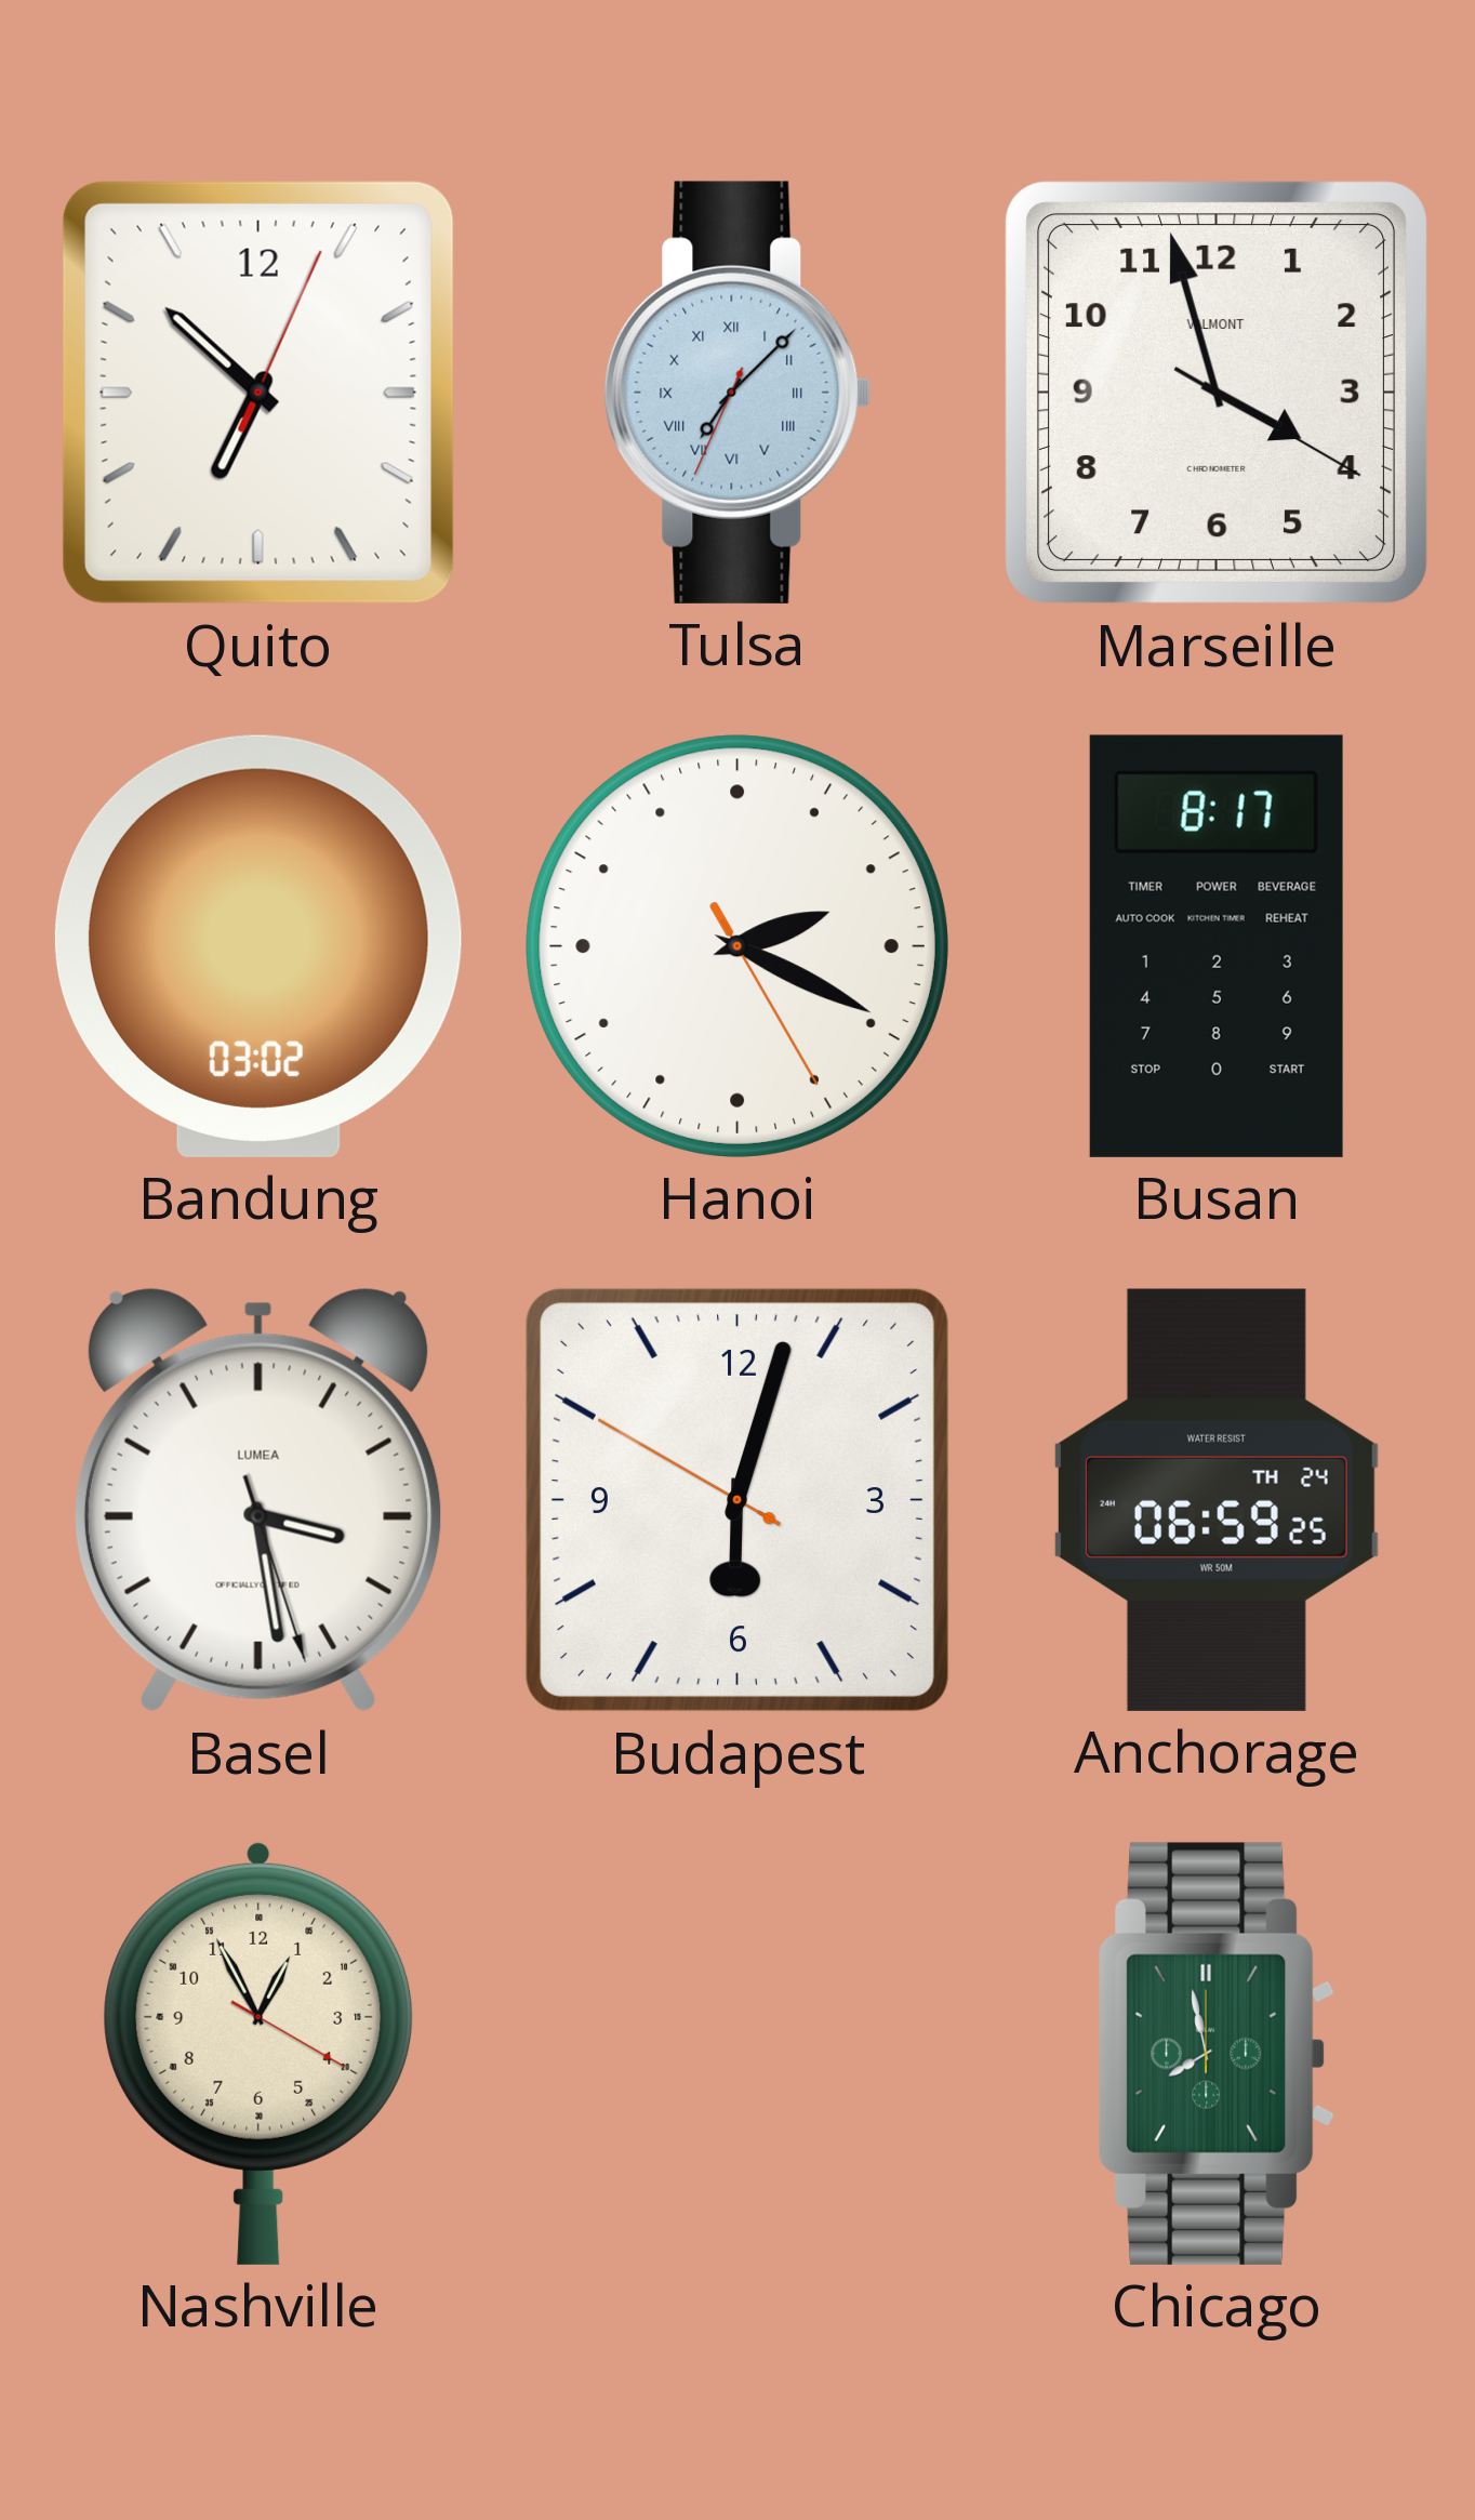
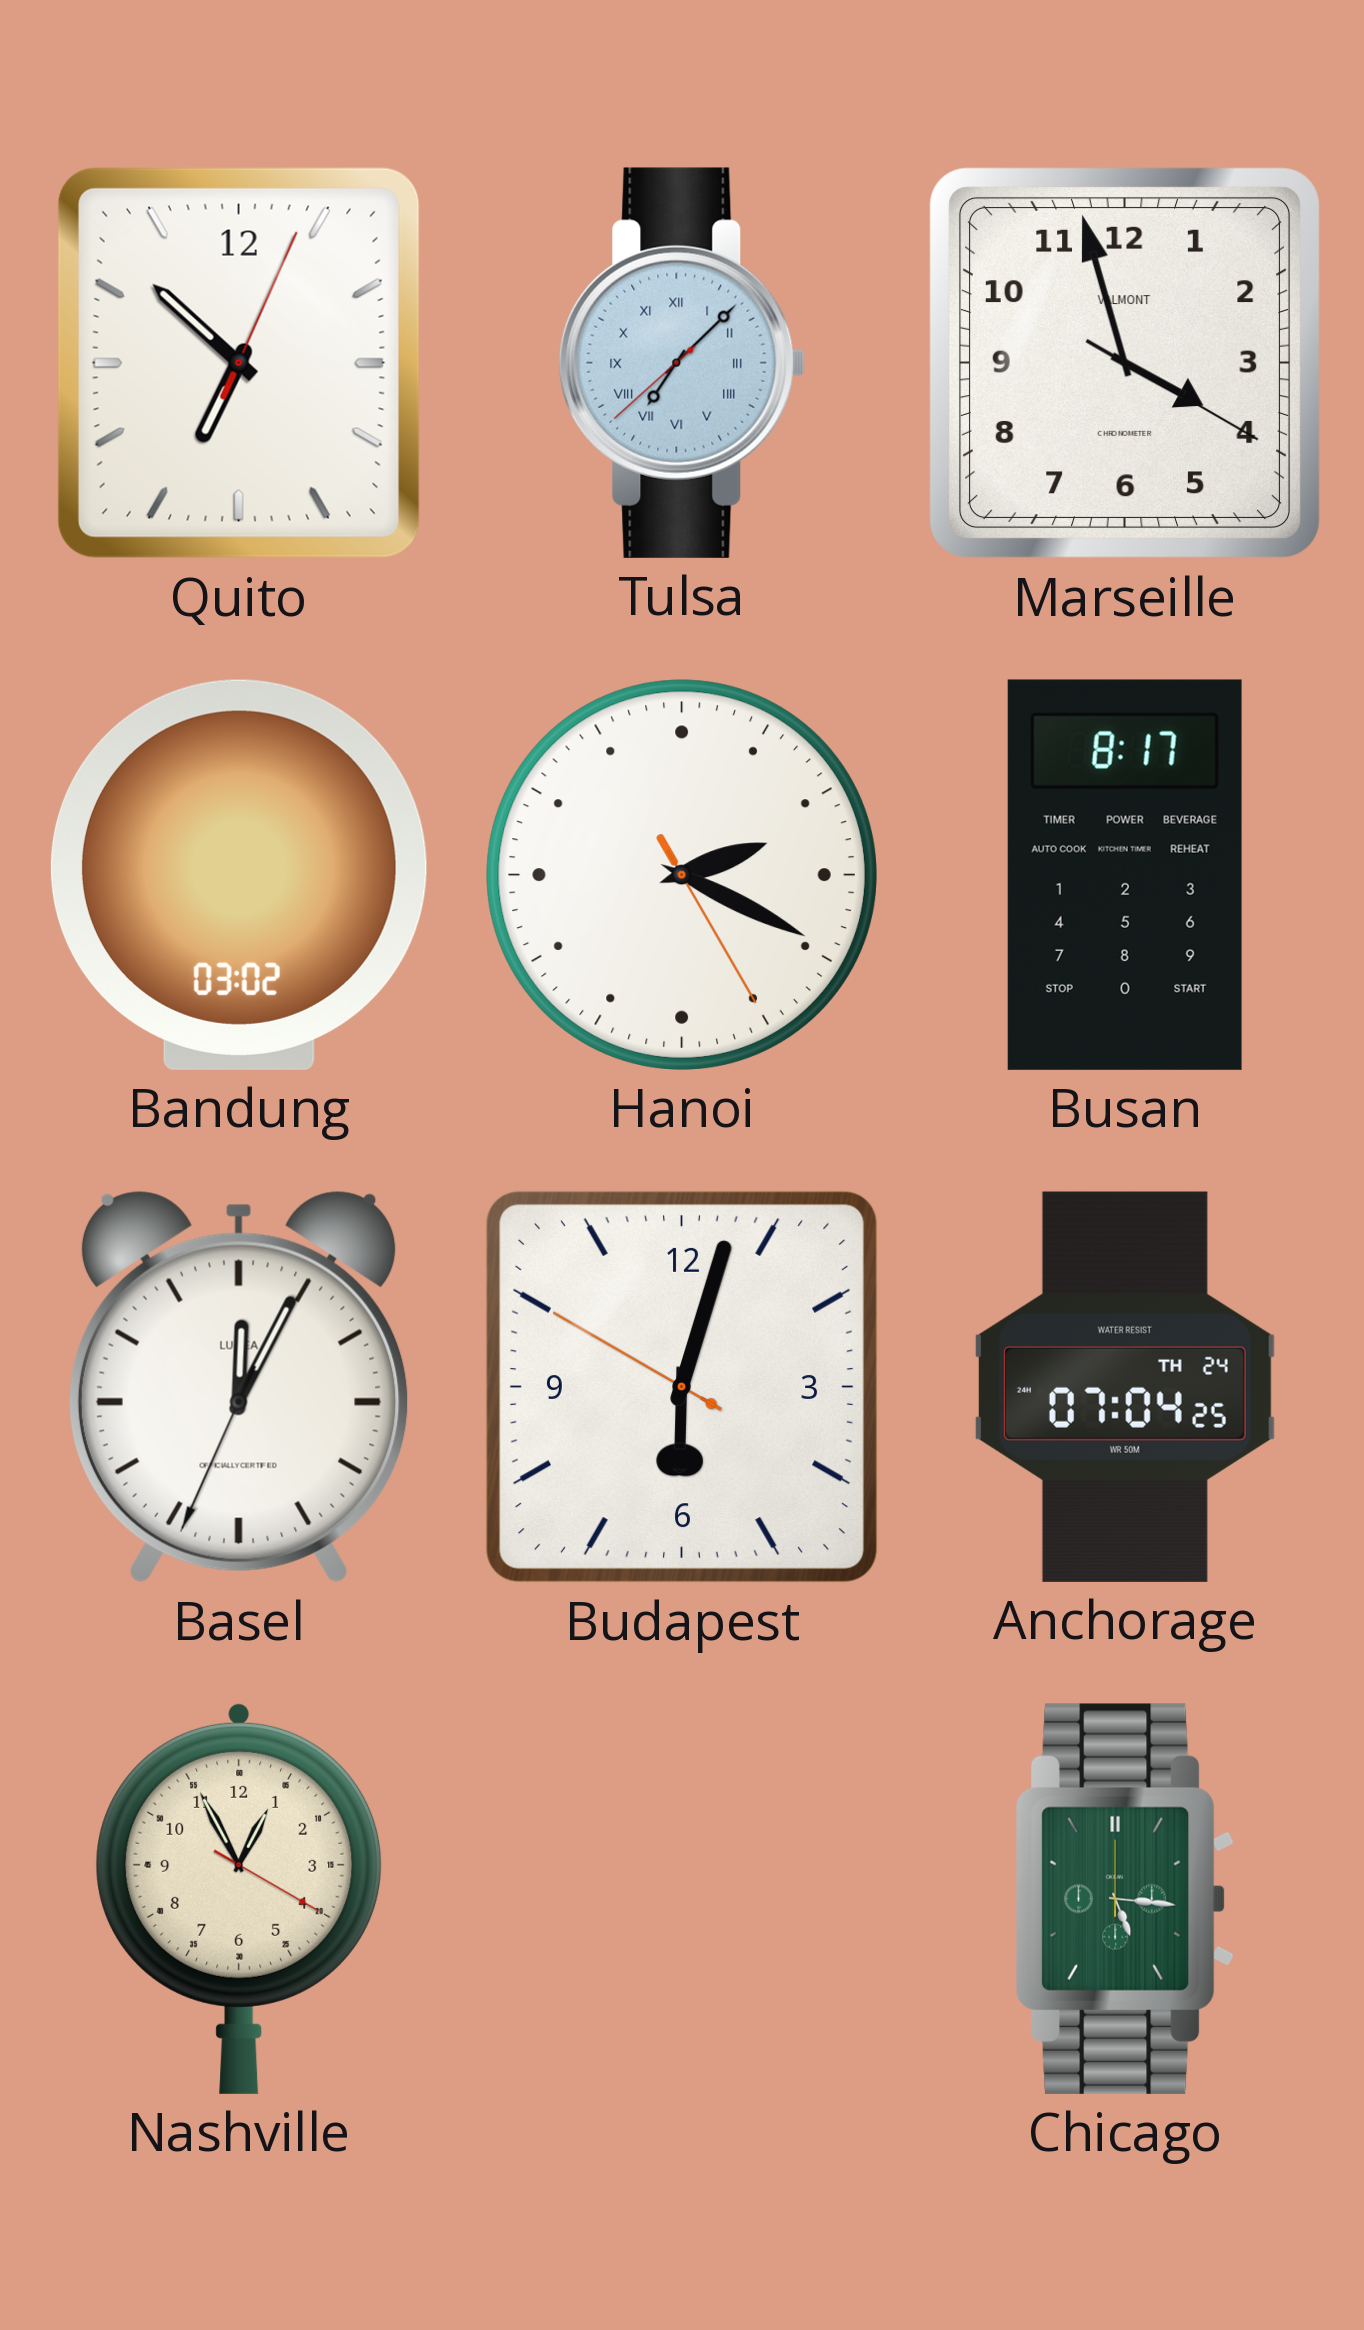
Tulsa: 7:07:34 -> 7:07:38 (682, 363)
Basel: 3:28 -> 12:04 (239, 1387)
Anchorage: 06:59 -> 07:04 (1125, 1387)
Chicago: 7:58 -> 5:16 (1126, 1899)
